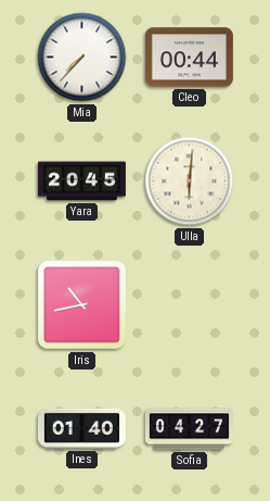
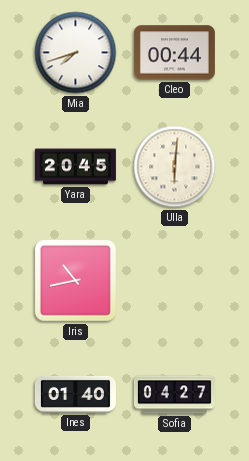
Mia: 7:37 -> 7:42 (76, 53)
